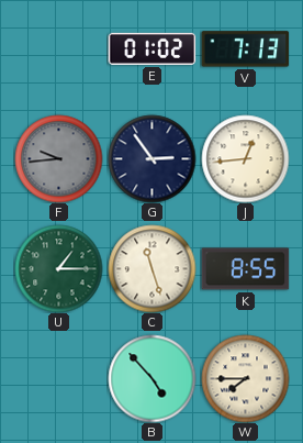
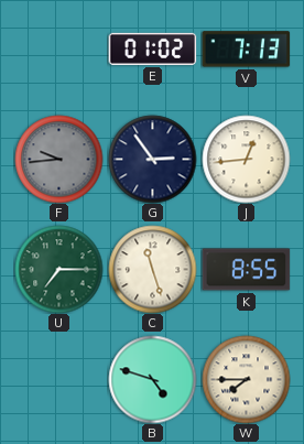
U: 1:15 -> 7:15 (58, 269)
B: 4:53 -> 4:48 (152, 379)
